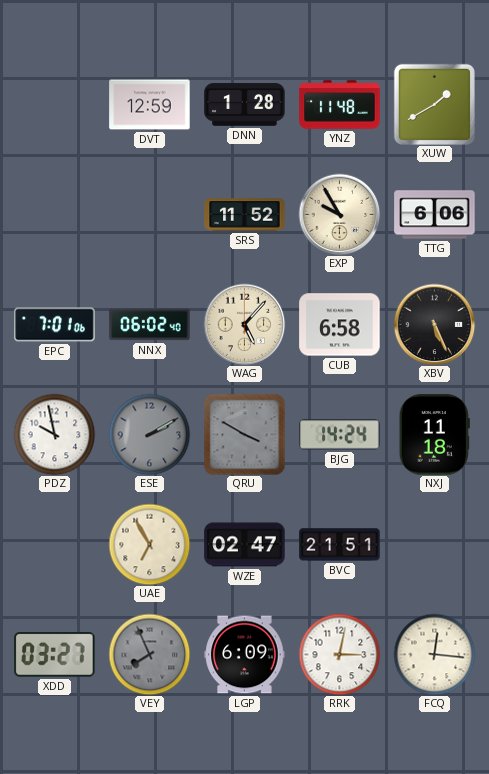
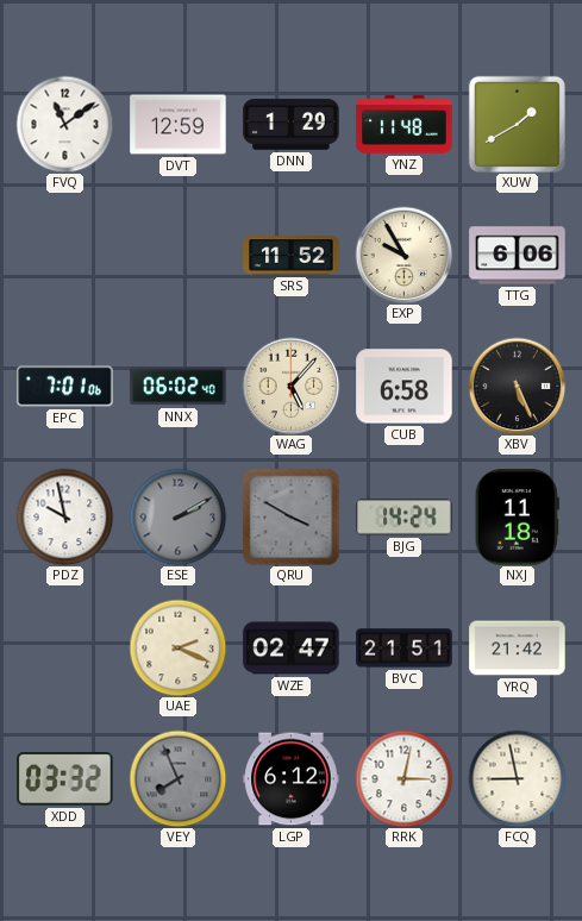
FVQ: none -> 11:09 (64, 124)
DNN: 1:28 -> 1:29 (292, 125)
UAE: 6:55 -> 2:19 (177, 647)
YRQ: none -> 21:42 (518, 649)
XDD: 03:27 -> 03:32 (65, 779)
LGP: 6:09 -> 6:12 (292, 779)
FCQ: 12:16 -> 8:58 (517, 778)
